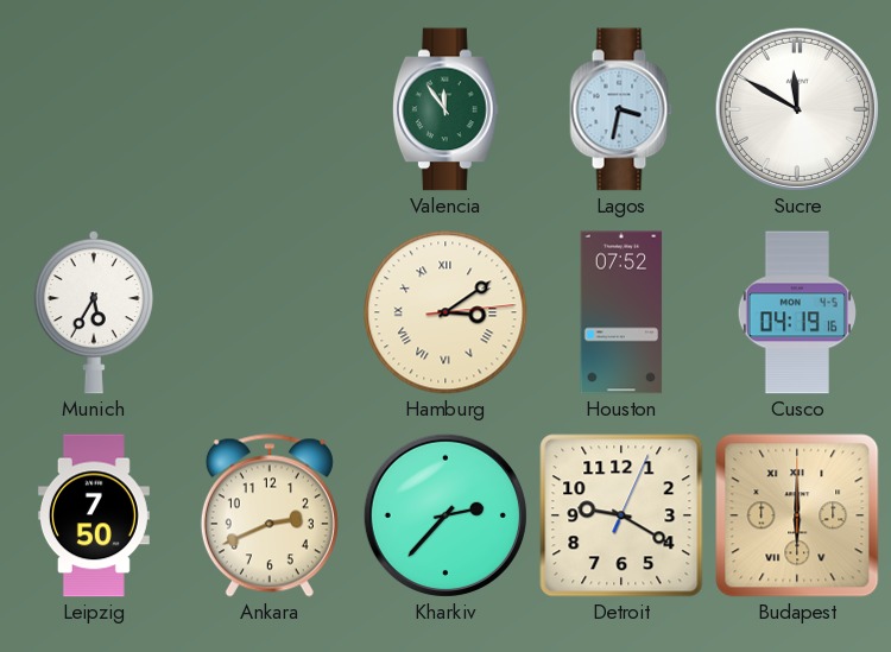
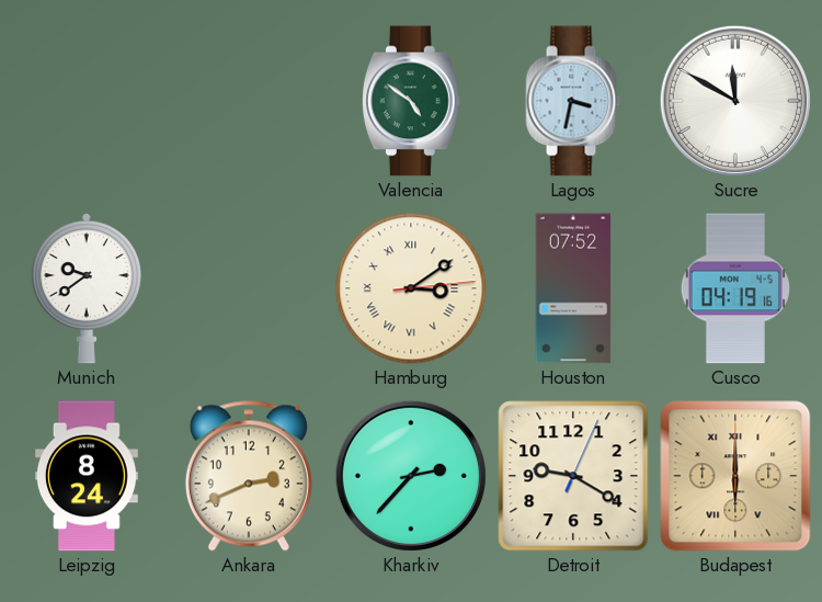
Valencia: 11:54 -> 4:51 (411, 101)
Munich: 5:35 -> 9:39 (87, 288)
Leipzig: 7:50 -> 8:24 (87, 476)
